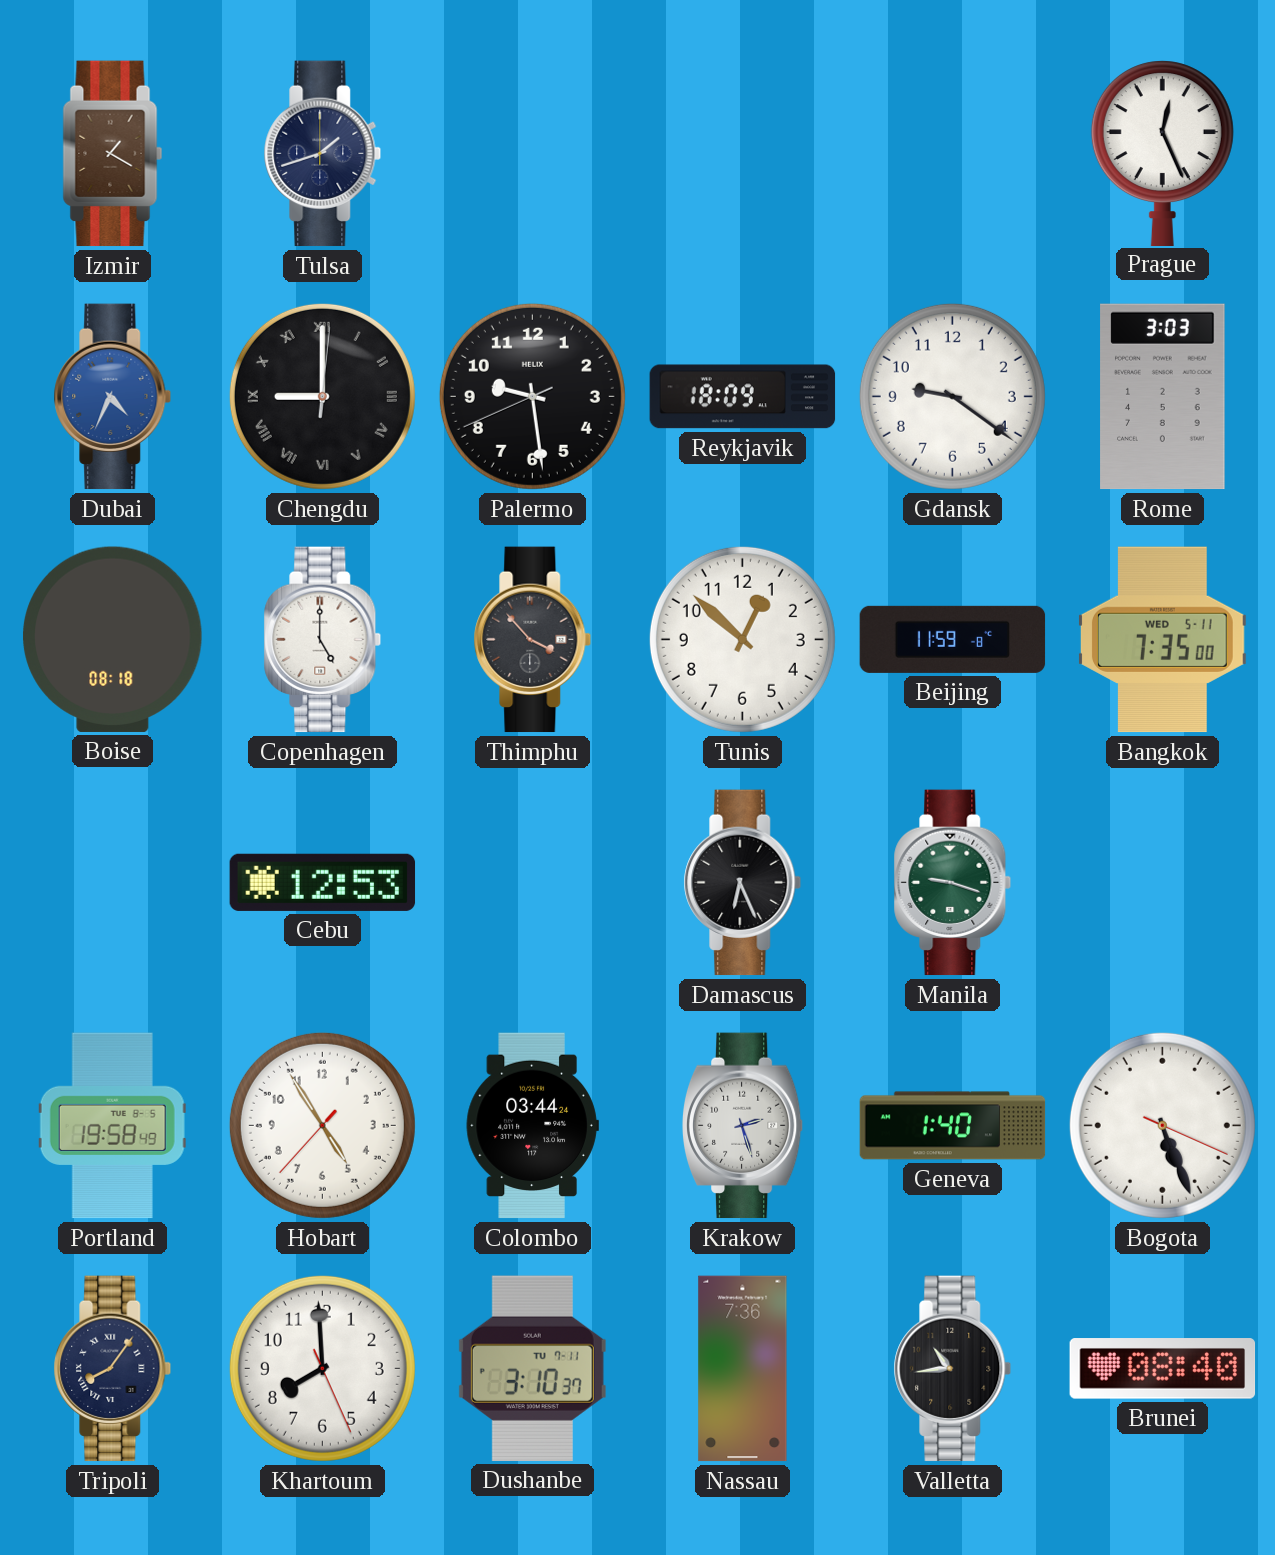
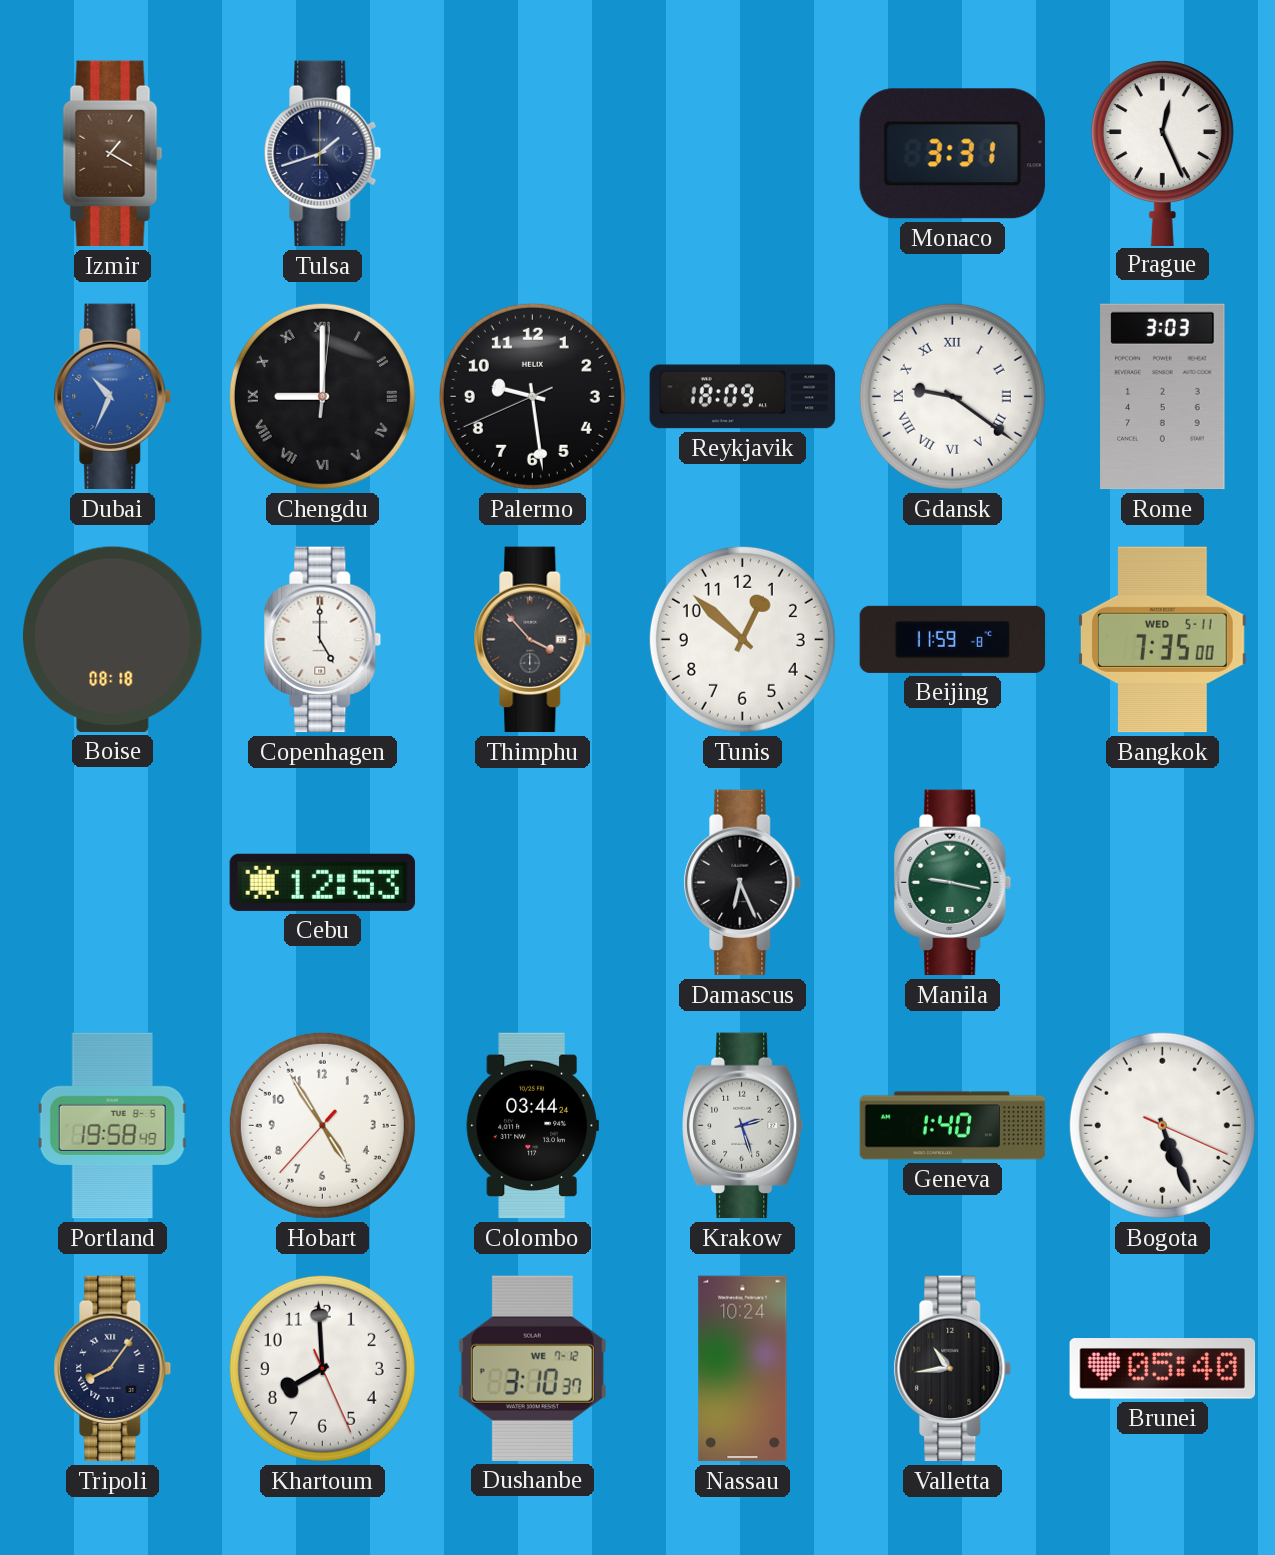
Monaco: none -> 3:31 (952, 154)
Dubai: 4:34 -> 10:34 (113, 397)
Gdansk numerals: Arabic -> Roman (952, 396)
Manila: 9:18 -> 9:17 (953, 883)
Dushanbe date: TU 7-11 -> WE 7-12 (532, 1368)
Nassau: 7:36 -> 10:24 (743, 1369)
Brunei: 08:40 -> 05:40 (1163, 1369)
